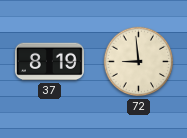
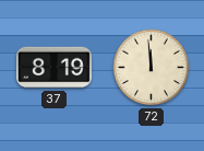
72: 8:59 -> 11:59 (152, 68)
